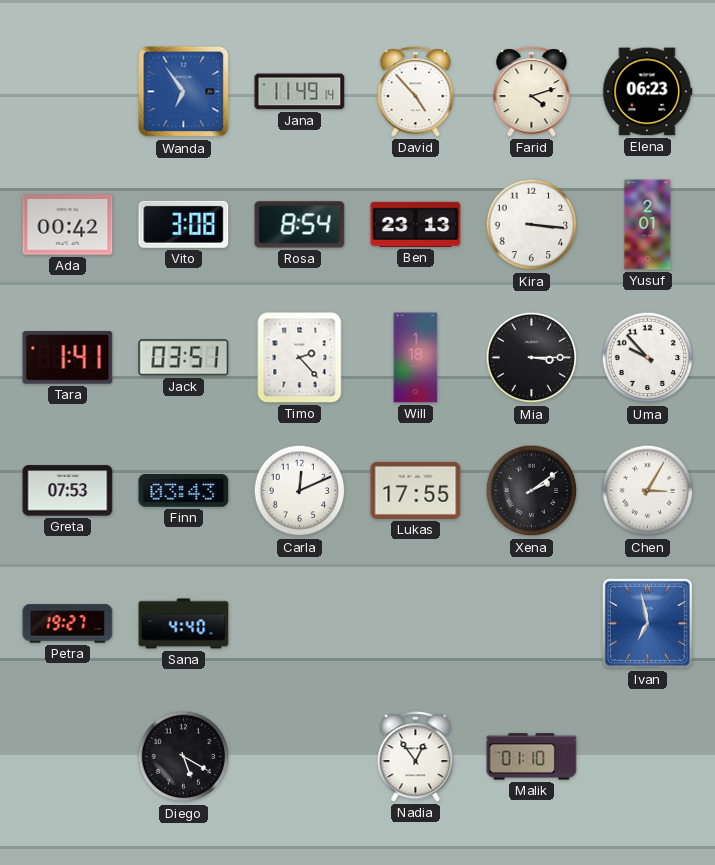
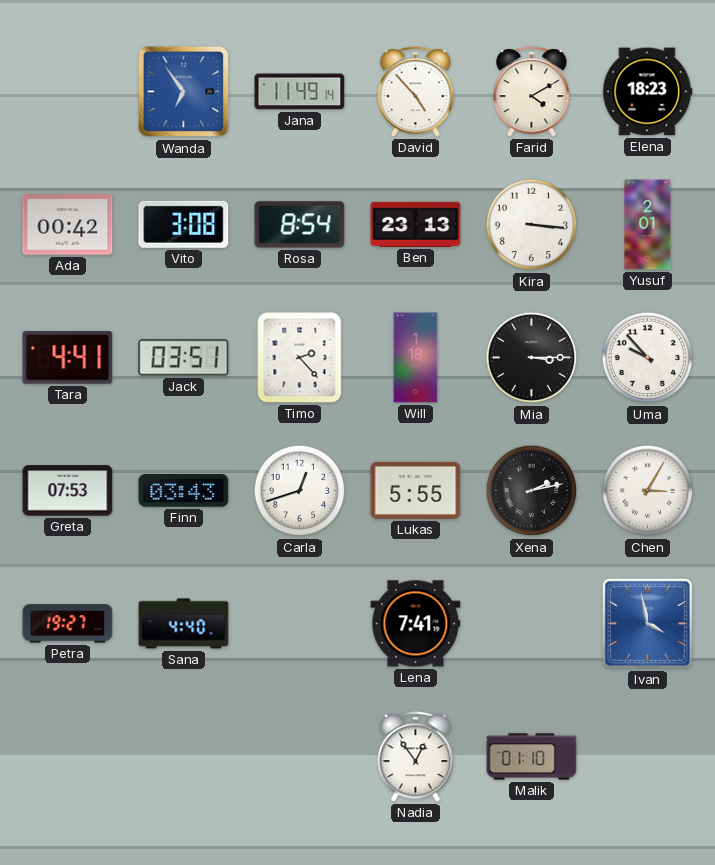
Farid: 4:12 -> 4:10 (532, 92)
Elena: 06:23 -> 18:23 (647, 92)
Tara: 1:41 -> 4:41 (68, 358)
Carla: 12:11 -> 12:42 (300, 491)
Lukas: 17:55 -> 5:55 (416, 490)
Xena: 2:09 -> 2:13 (532, 491)
Lena: none -> 7:41 (416, 624)
Ivan: 6:58 -> 3:58 (647, 623)
Diego: 5:20 -> none (184, 757)
